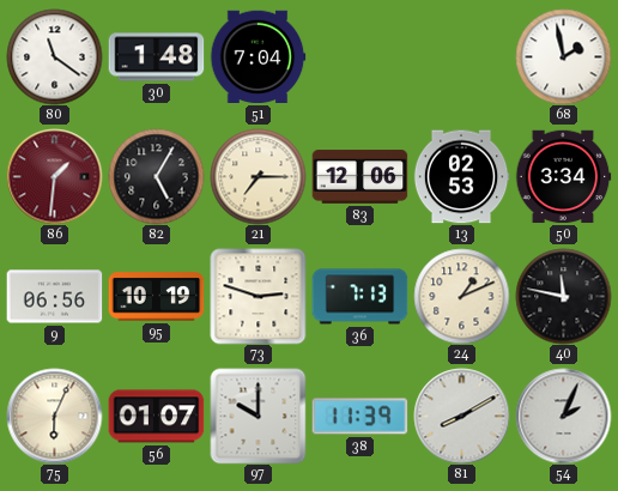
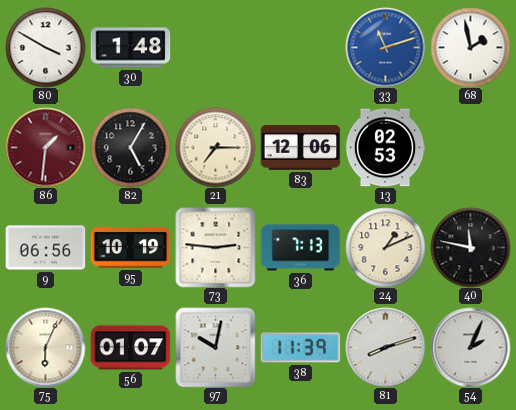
80: 11:21 -> 3:50 (45, 47)
51: 7:04 -> none (257, 57)
33: none -> 11:12 (385, 47)
50: 3:34 -> none (563, 177)
73: 2:48 -> 2:46 (215, 247)
97: 10:00 -> 10:02 (215, 347)
81: 8:10 -> 8:12 (385, 347)
